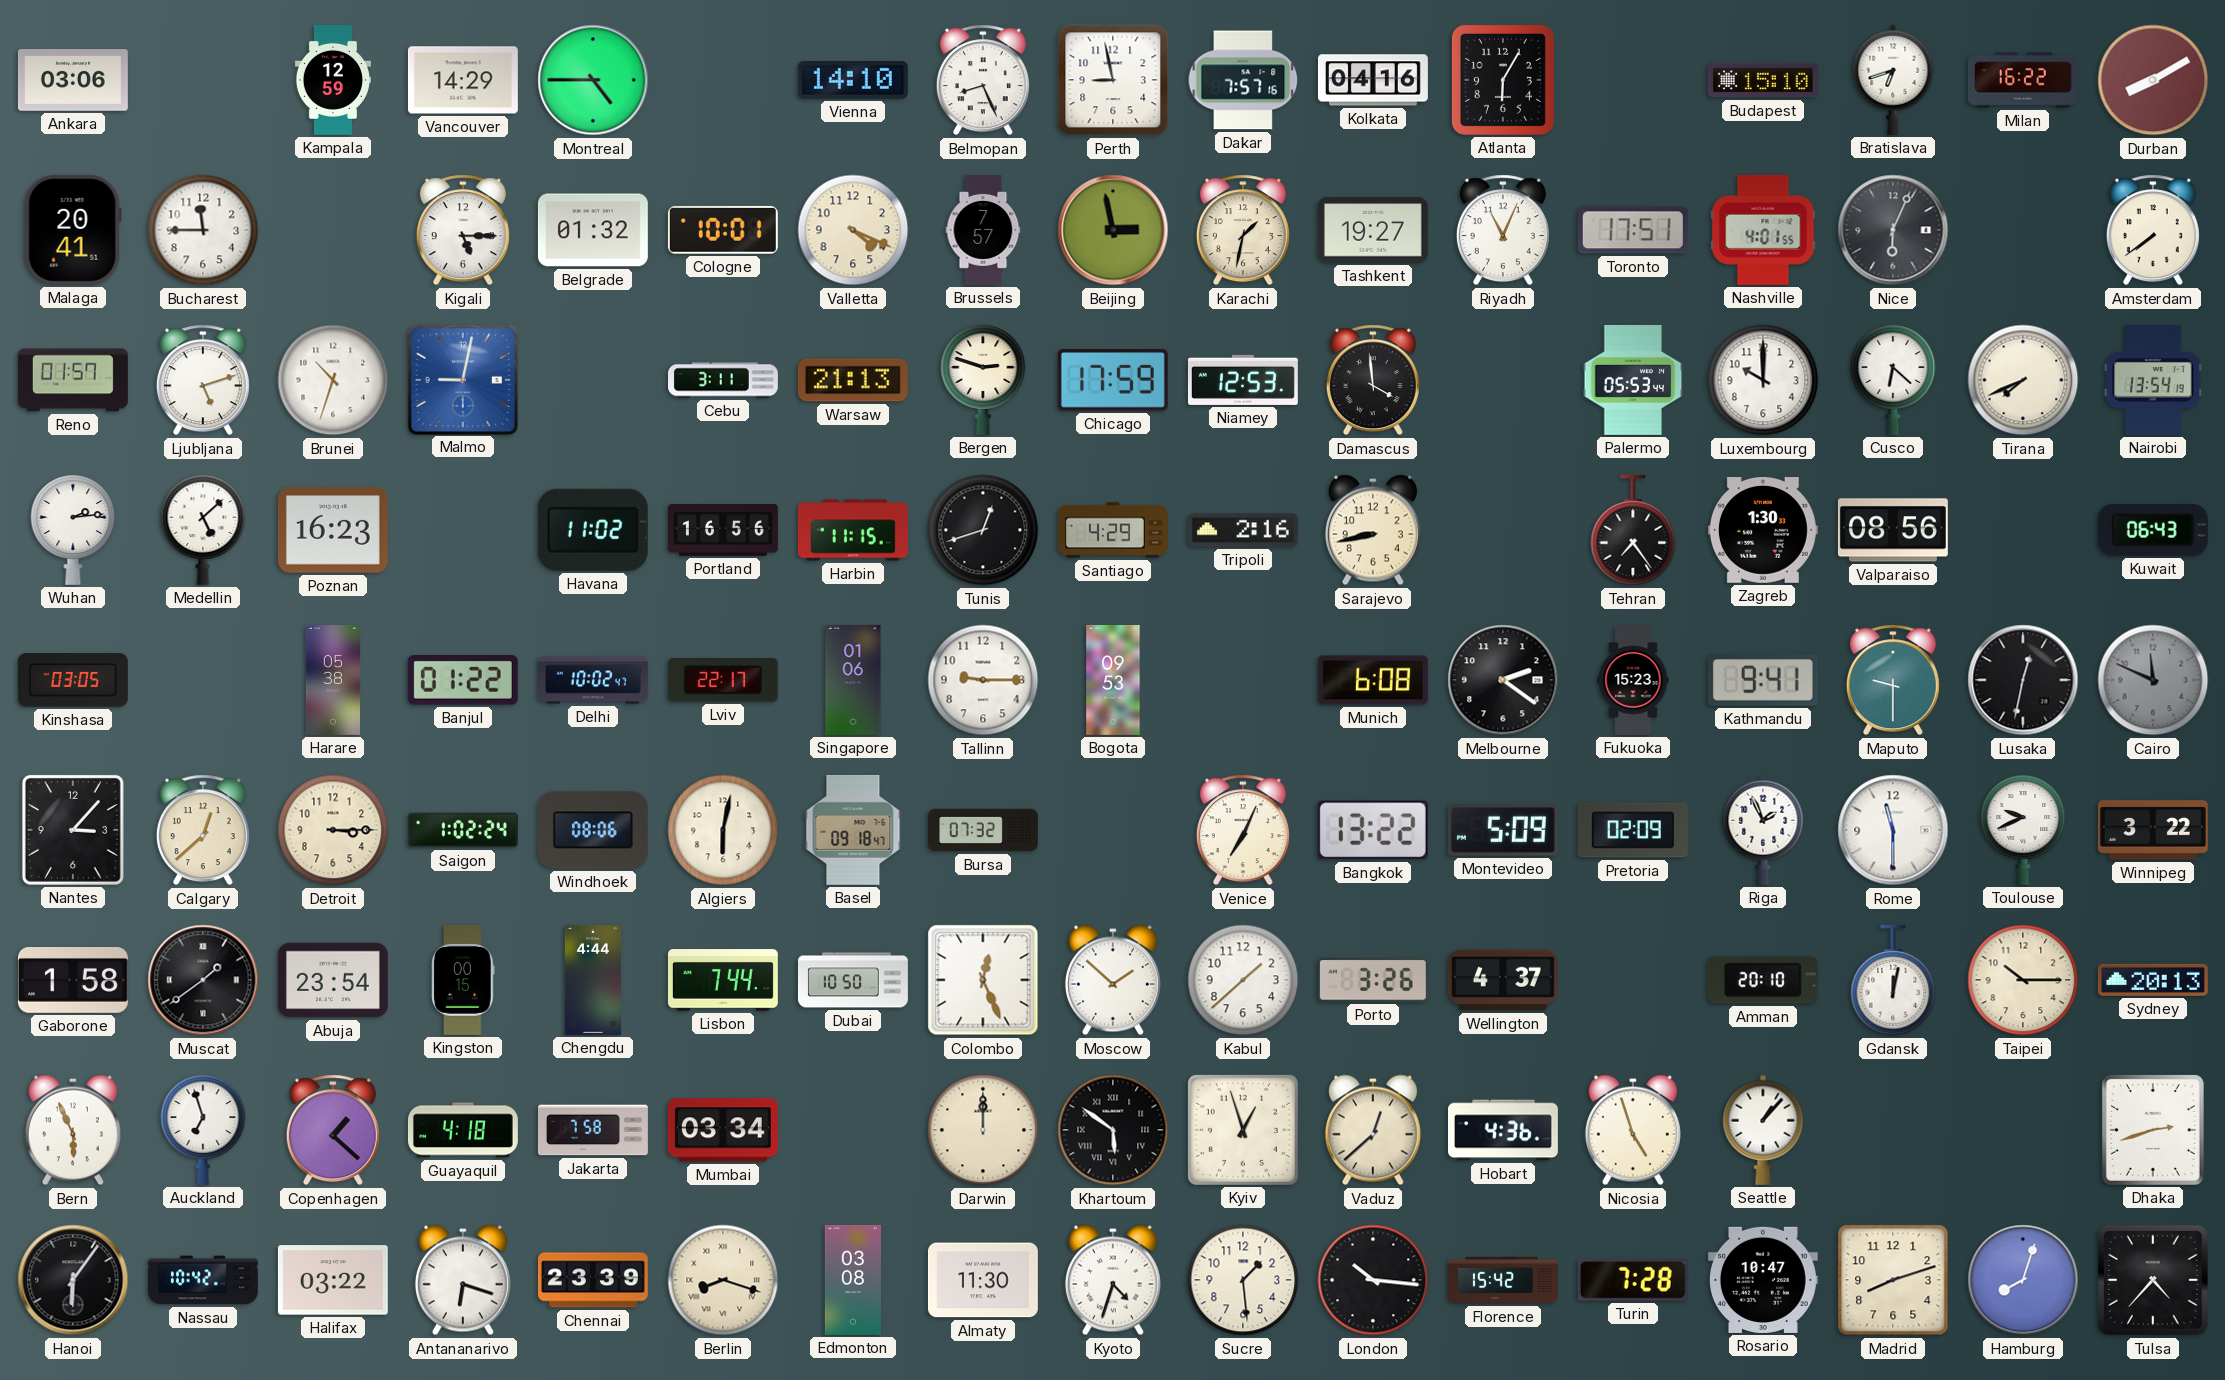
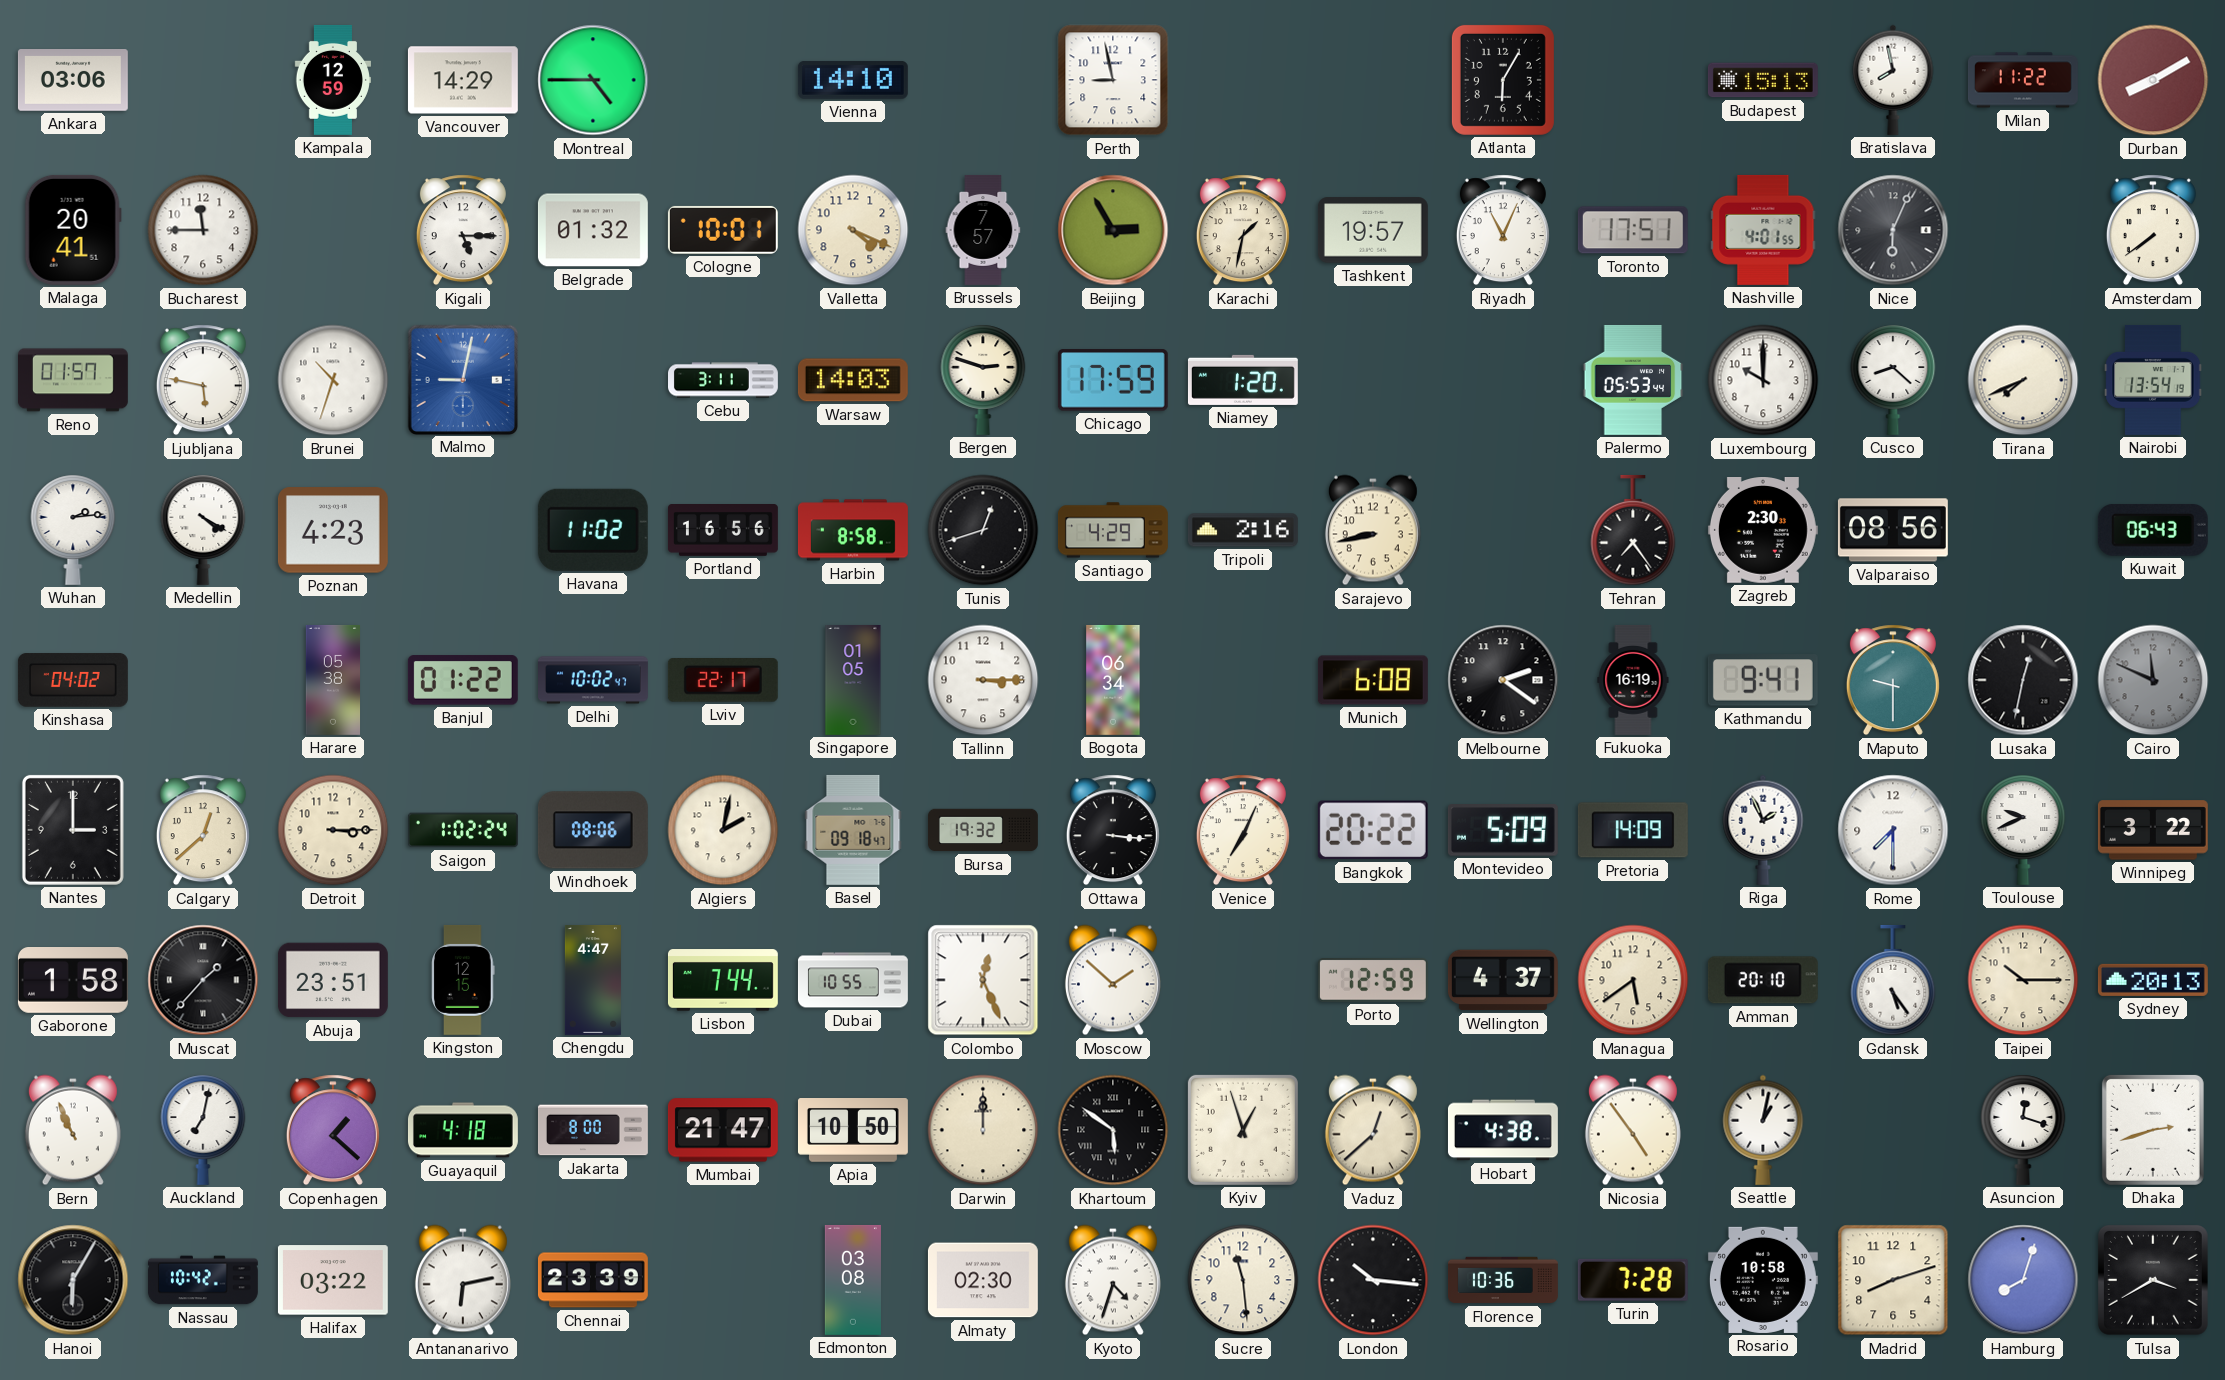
Belmopan: 8:26 -> none (983, 80)
Dakar: 7:57 -> none (1243, 80)
Kolkata: 04:16 -> none (1373, 80)
Budapest: 15:10 -> 15:13 (1763, 80)
Bratislava: 6:42 -> 7:58 (1893, 80)
Milan: 16:22 -> 11:22 (2023, 80)
Beijing: 2:58 -> 2:55 (1113, 230)
Tashkent: 19:27 -> 19:57 (1373, 230)
Ljubljana: 5:12 -> 5:47 (203, 380)
Warsaw: 21:13 -> 14:03 (853, 380)
Niamey: 12:53 -> 1:20 (1243, 380)
Damascus: 3:59 -> none (1373, 380)
Cusco: 6:22 -> 8:22 (1893, 380)
Medellin: 5:08 -> 4:20 (203, 530)
Poznan: 16:23 -> 4:23 (333, 530)
Harbin: 11:15 -> 8:58 (853, 530)
Zagreb: 1:30 -> 2:30 (1763, 531)
Kinshasa: 03:05 -> 04:02 (73, 680)
Singapore: 01:06 -> 01:05 (853, 680)
Tallinn: 9:15 -> 3:15 (983, 680)
Bogota: 09:53 -> 06:34 (1113, 680)
Fukuoka: 15:23 -> 16:19 (1633, 680)
Nantes: 3:07 -> 3:00 (73, 830)
Algiers: 6:02 -> 2:02 (723, 830)
Bursa: 07:32 -> 19:32 (984, 830)
Ottawa: none -> 3:16 (1113, 830)
Bangkok: 13:22 -> 20:22 (1373, 830)
Pretoria: 02:09 -> 14:09 (1633, 830)
Rome: 11:30 -> 7:30 (1893, 830)
Muscat: 1:39 -> 1:37 (203, 980)
Abuja: 23:54 -> 23:51 (333, 980)
Kingston: 00:15 -> 12:15 (463, 980)
Chengdu: 4:44 -> 4:47 (593, 980)
Dubai: 10:50 -> 10:55 (853, 980)
Kabul: 1:38 -> none (1243, 980)
Porto: 3:26 -> 12:59 (1373, 980)
Managua: none -> 5:39 (1633, 980)
Gdansk: 12:02 -> 5:24 (1893, 980)
Bern: 5:56 -> 10:56 (73, 1130)
Auckland: 6:57 -> 7:02 (203, 1130)
Jakarta: 7:58 -> 8:00 (593, 1130)
Mumbai: 03:34 -> 21:47 (723, 1130)
Apia: none -> 10:50 (853, 1131)
Hobart: 4:36 -> 4:38 (1503, 1130)
Nicosia: 4:57 -> 4:54 (1633, 1130)
Seattle: 1:07 -> 1:02 (1763, 1130)
Asuncion: none -> 12:18 (2023, 1130)
Hanoi: 6:06 -> 6:05 (73, 1280)
Antananarivo: 6:18 -> 6:13 (463, 1280)
Berlin: 8:18 -> none (723, 1280)
Almaty: 11:30 -> 02:30 (983, 1280)
Sucre: 1:29 -> 11:29 (1243, 1280)
Florence: 15:42 -> 10:36 (1504, 1280)
Rosario: 10:47 -> 10:58 (1763, 1280)
Tulsa: 4:37 -> 3:40 (2153, 1280)
